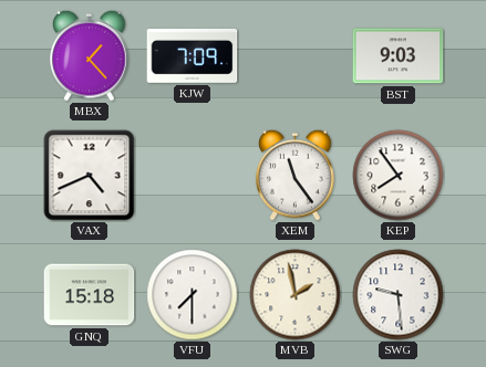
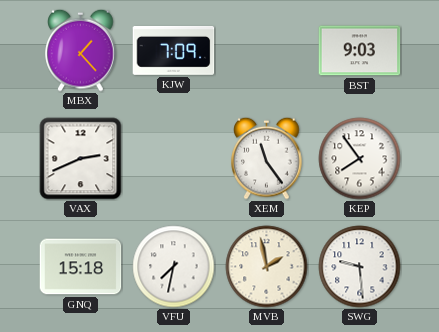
VAX: 4:41 -> 2:41 (81, 159)
VFU: 7:30 -> 7:32 (174, 267)
